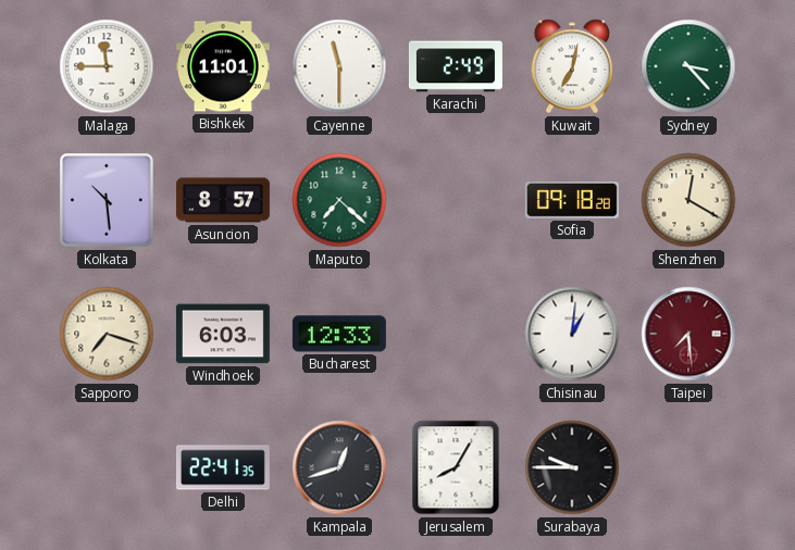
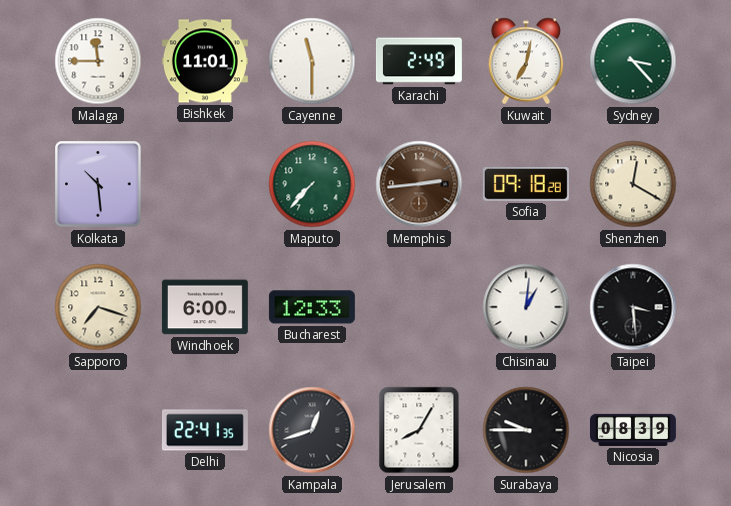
Asuncion: 8:57 -> none (223, 200)
Maputo: 7:22 -> 7:37 (312, 184)
Memphis: none -> 2:44 (419, 184)
Windhoek: 6:03 -> 6:00 (205, 307)
Taipei: 7:29 -> 3:29 (633, 307)
Taipei dial: burgundy -> black (633, 307)
Nicosia: none -> 08:39 (633, 430)
